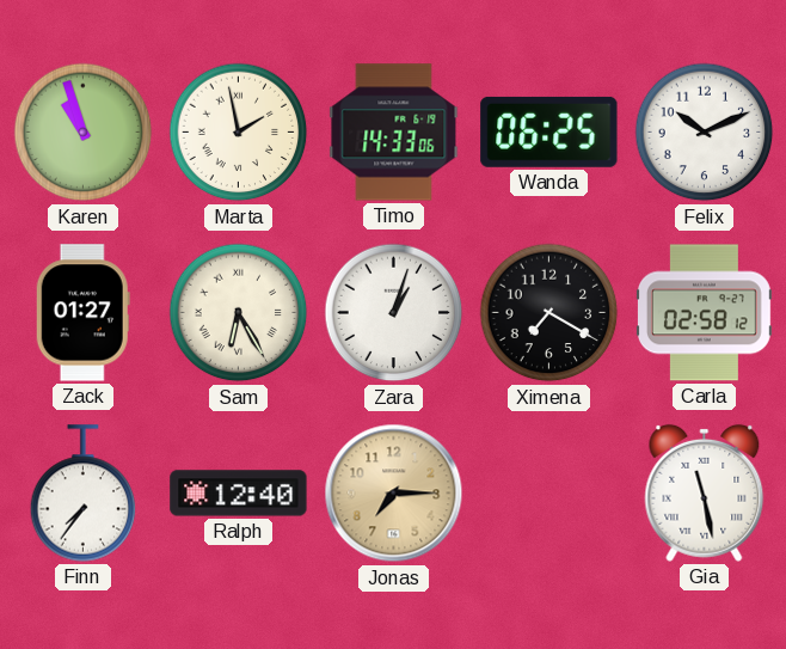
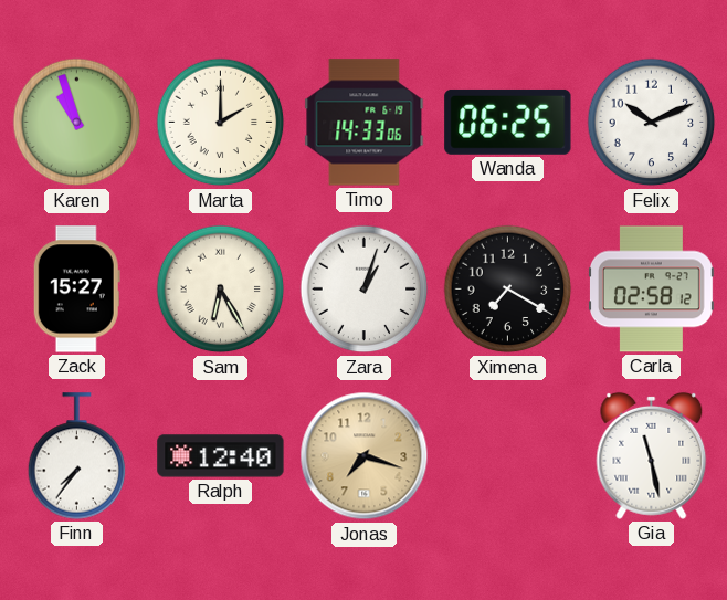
Marta: 1:58 -> 2:00 (221, 123)
Zack: 01:27 -> 15:27 (76, 290)
Jonas: 7:15 -> 7:18 (365, 456)
